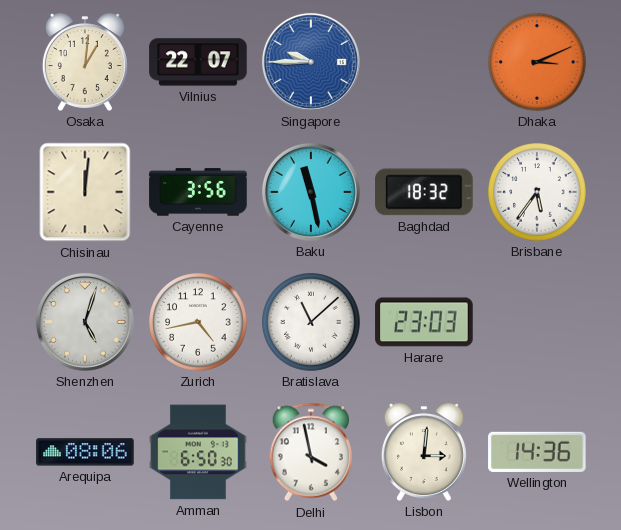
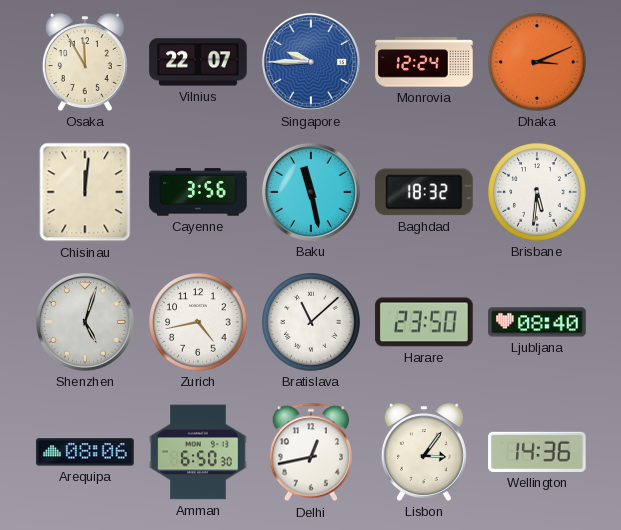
Osaka: 1:01 -> 11:55 (85, 62)
Monrovia: none -> 12:24 (424, 62)
Brisbane: 5:36 -> 5:31 (537, 192)
Harare: 23:03 -> 23:50 (424, 322)
Ljubljana: none -> 08:40 (537, 322)
Delhi: 3:58 -> 12:43 (310, 452)
Lisbon: 3:01 -> 3:06 (424, 452)
